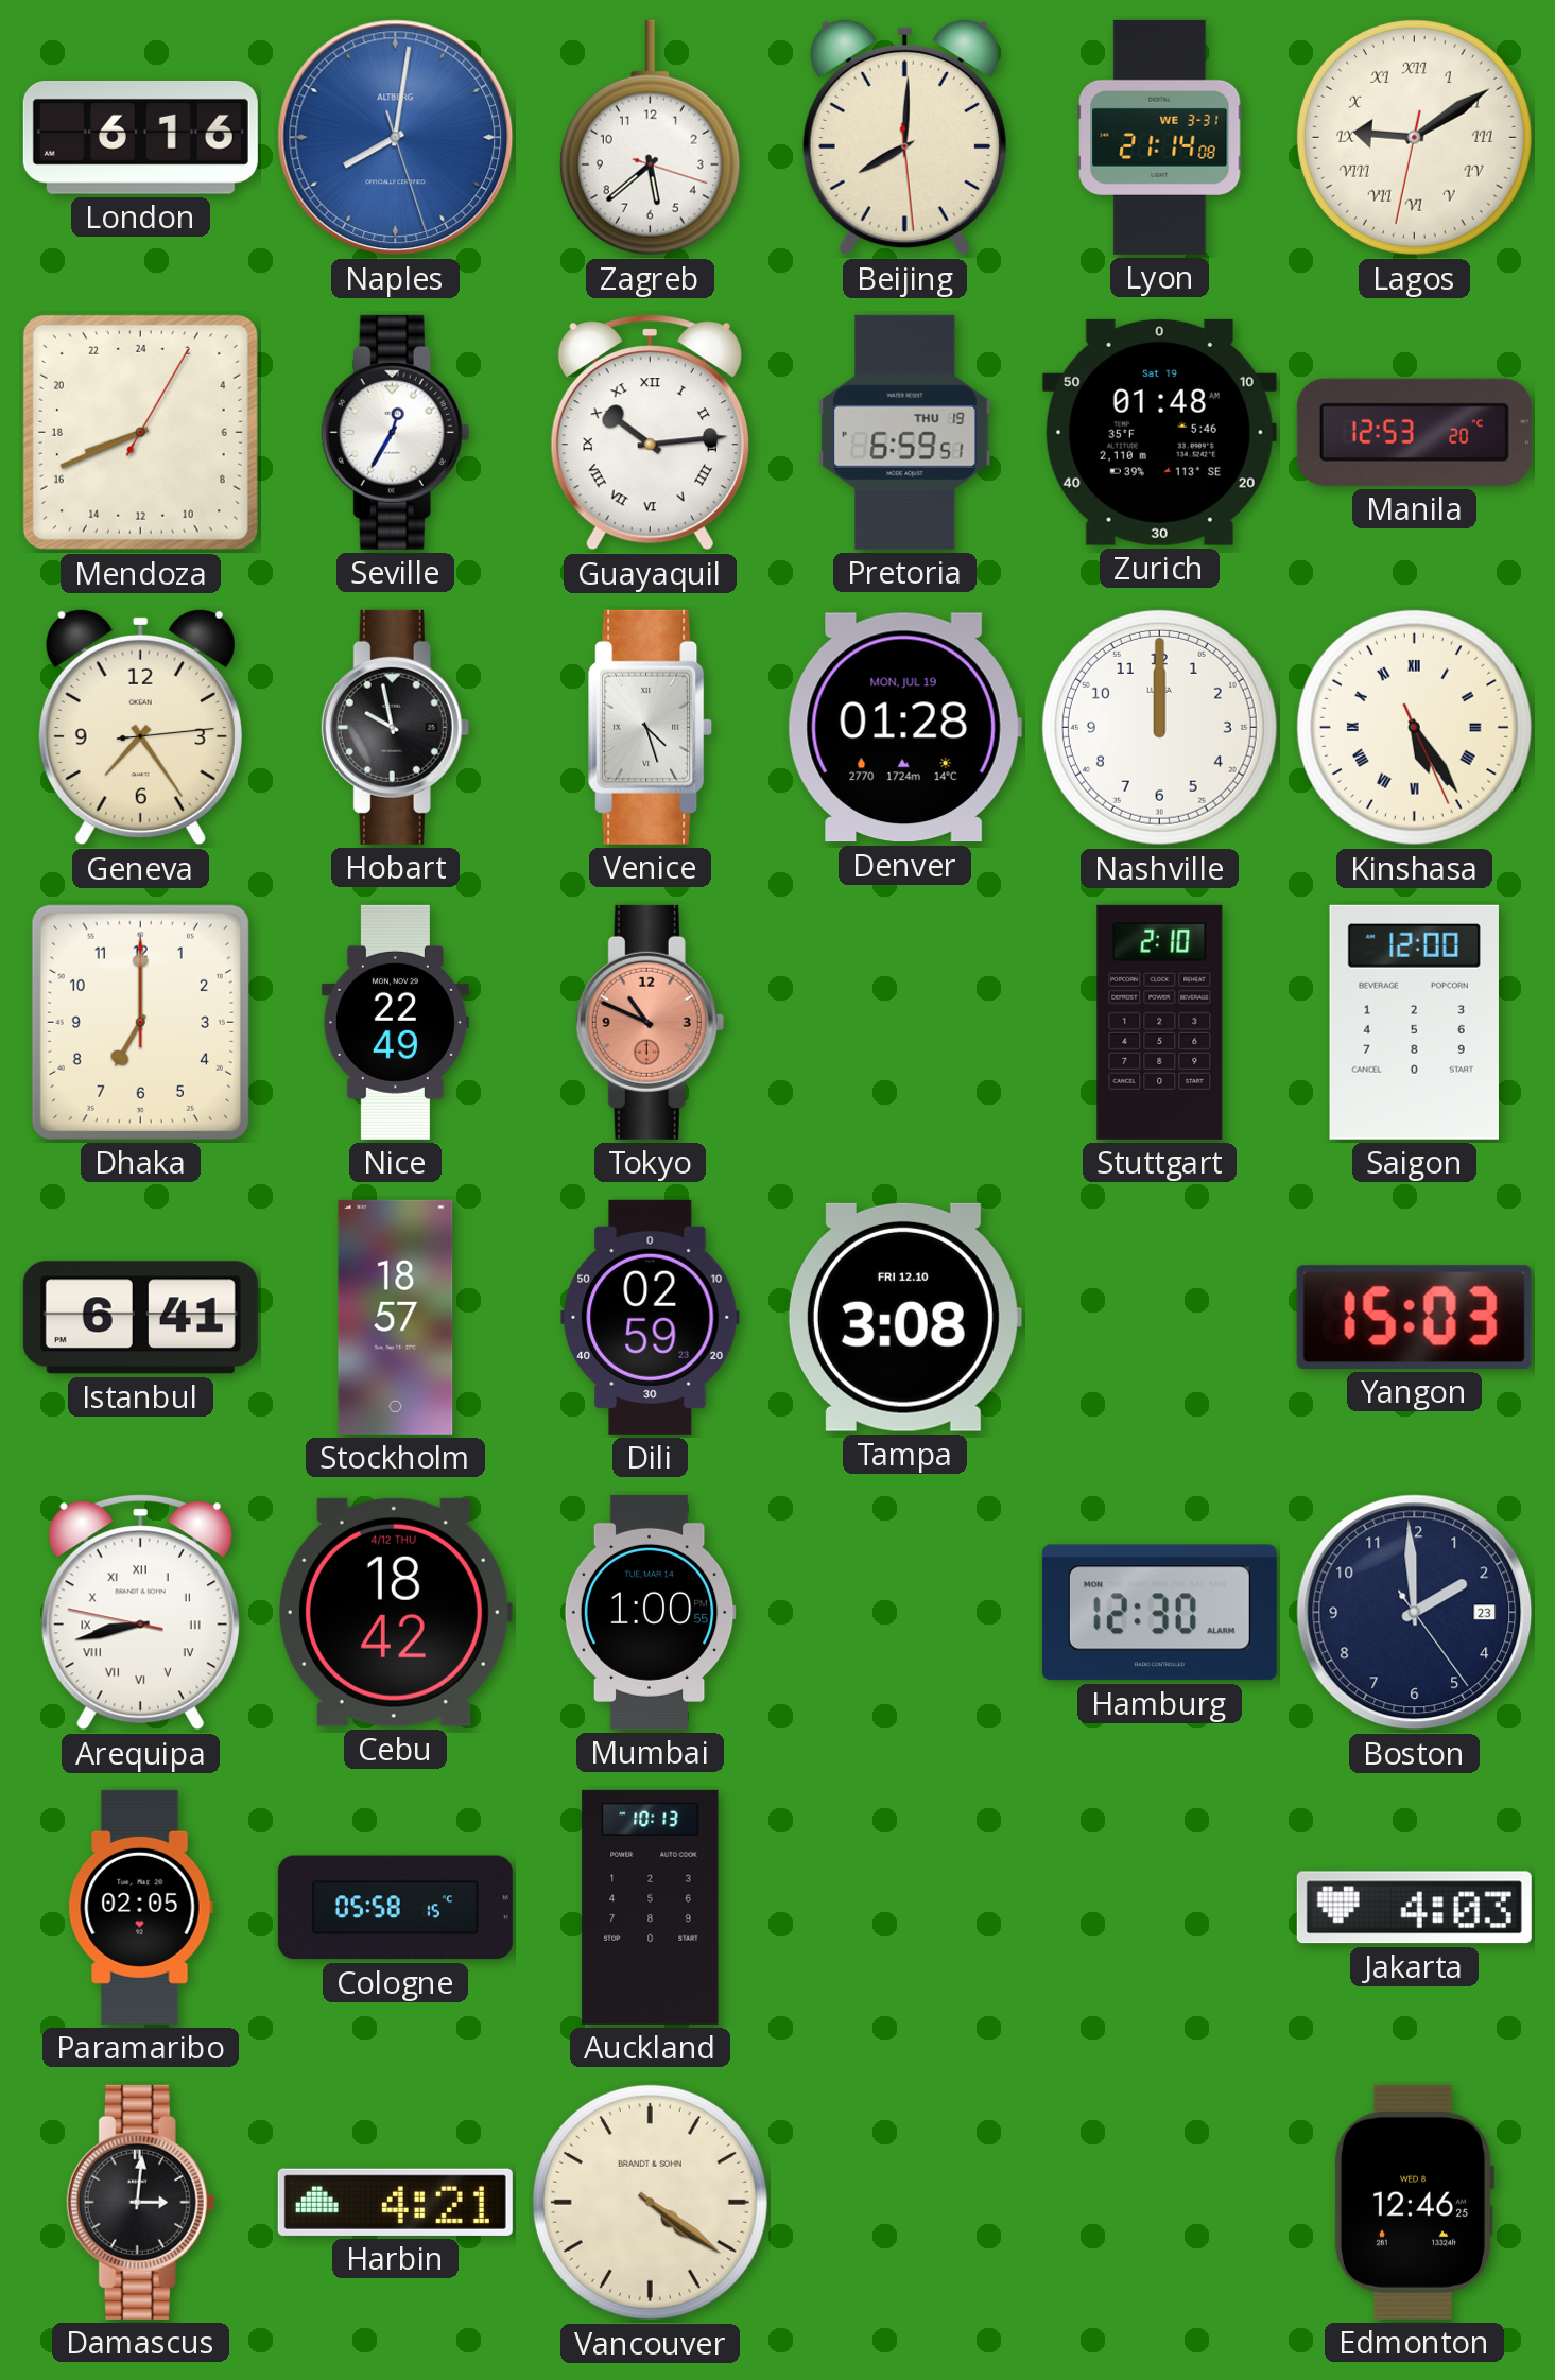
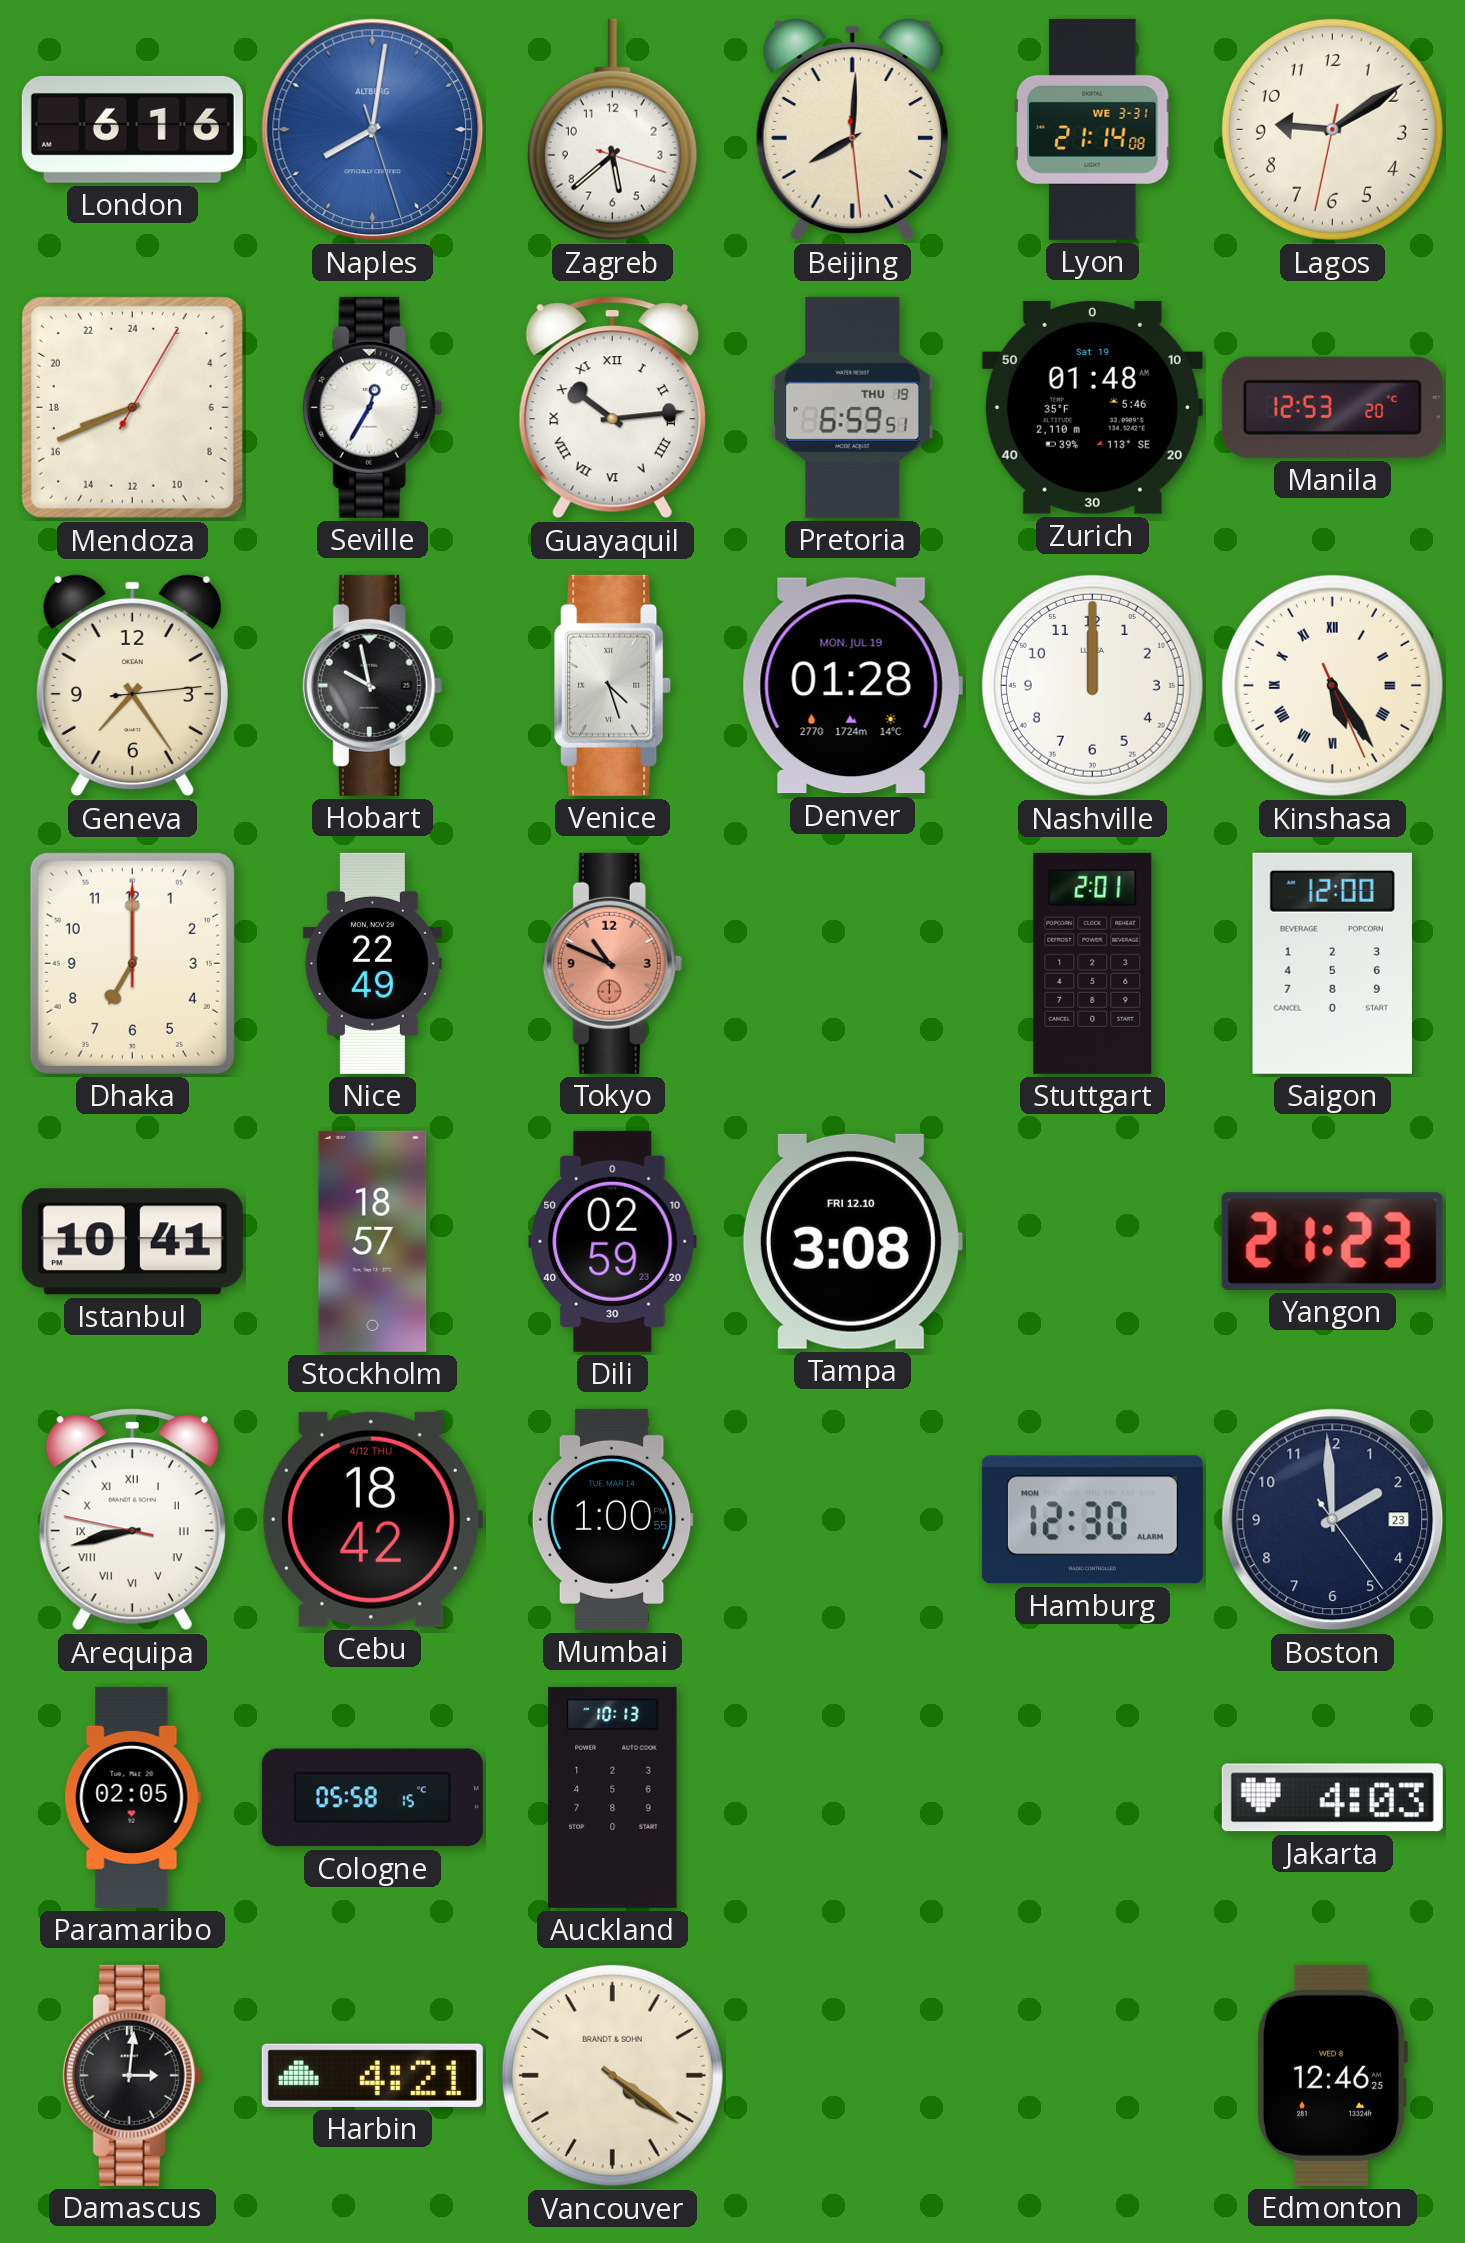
Lagos numerals: Roman -> Arabic (1332, 129)
Stuttgart: 2:10 -> 2:01 (1093, 963)
Istanbul: 6:41 -> 10:41 (132, 1242)
Yangon: 15:03 -> 21:23 (1332, 1241)
